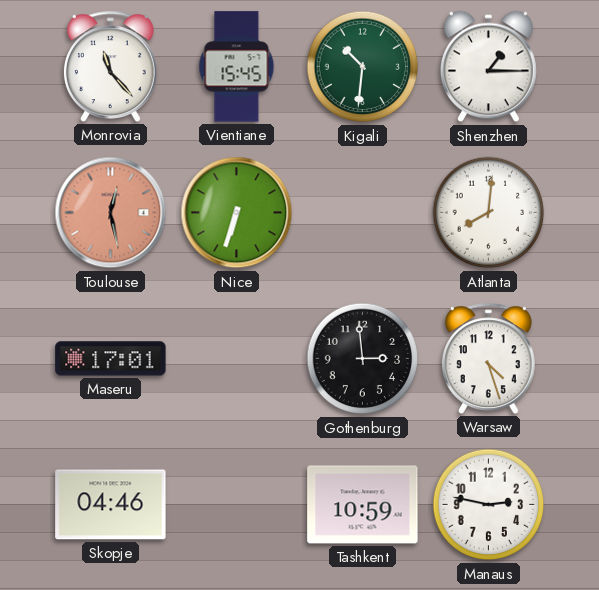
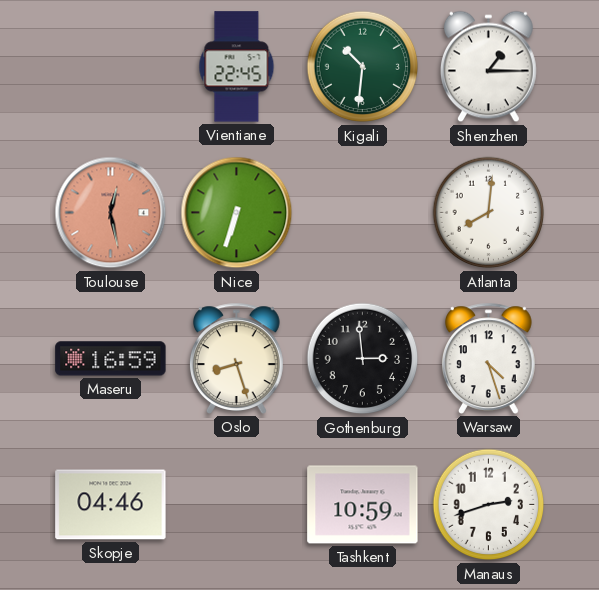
Monrovia: 11:23 -> none (110, 66)
Vientiane: 15:45 -> 22:45 (237, 67)
Maseru: 17:01 -> 16:59 (111, 359)
Oslo: none -> 8:27 (236, 358)
Manaus: 2:47 -> 2:42 (489, 505)
